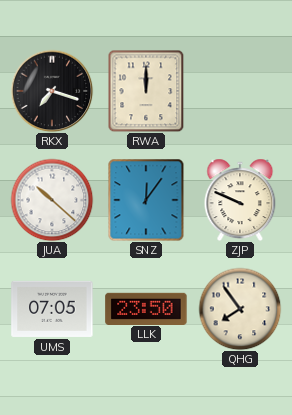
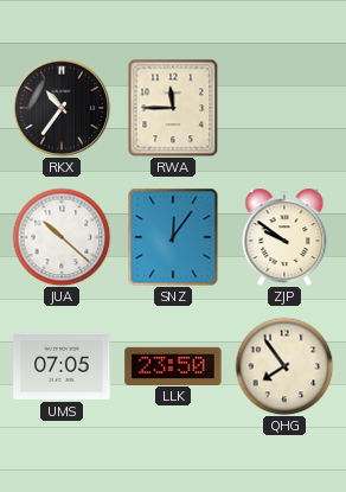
RKX: 7:18 -> 10:36 (62, 108)
RWA: 12:00 -> 11:45 (173, 108)
ZJP: 9:49 -> 9:51 (284, 237)
